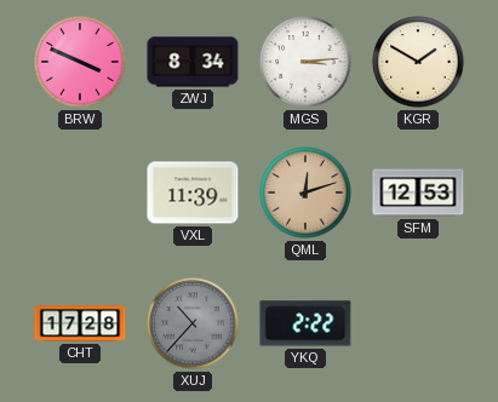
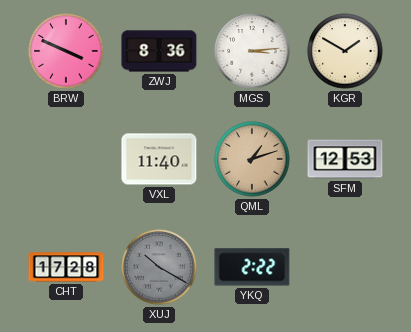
ZWJ: 8:34 -> 8:36 (159, 51)
VXL: 11:39 -> 11:40 (159, 159)
QML: 12:12 -> 1:12 (252, 159)
XUJ: 10:37 -> 10:20 (159, 267)
